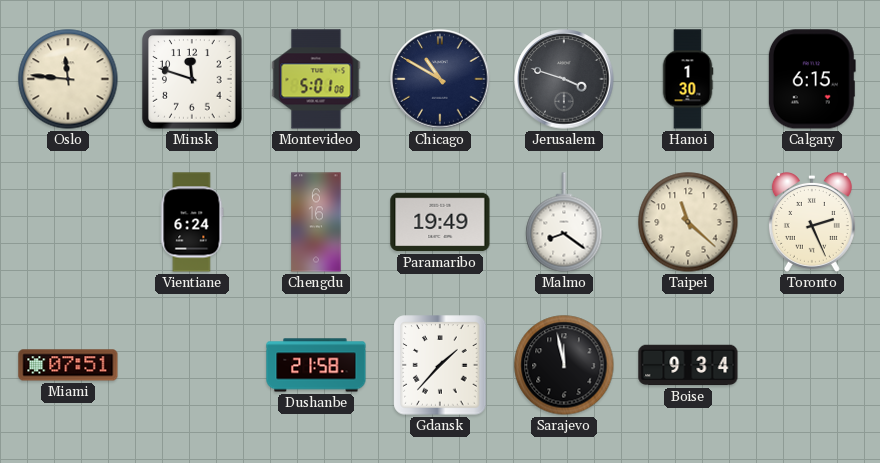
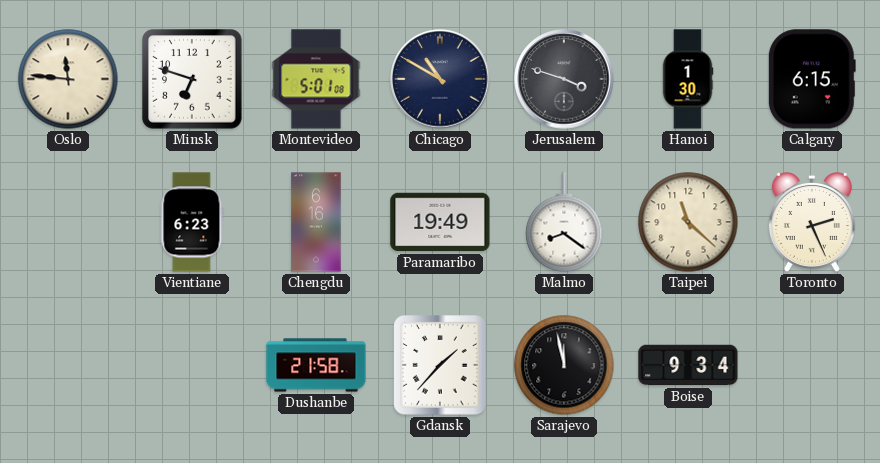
Minsk: 11:48 -> 6:48 (192, 79)
Vientiane: 6:24 -> 6:23 (192, 222)
Miami: 07:51 -> none (68, 365)
